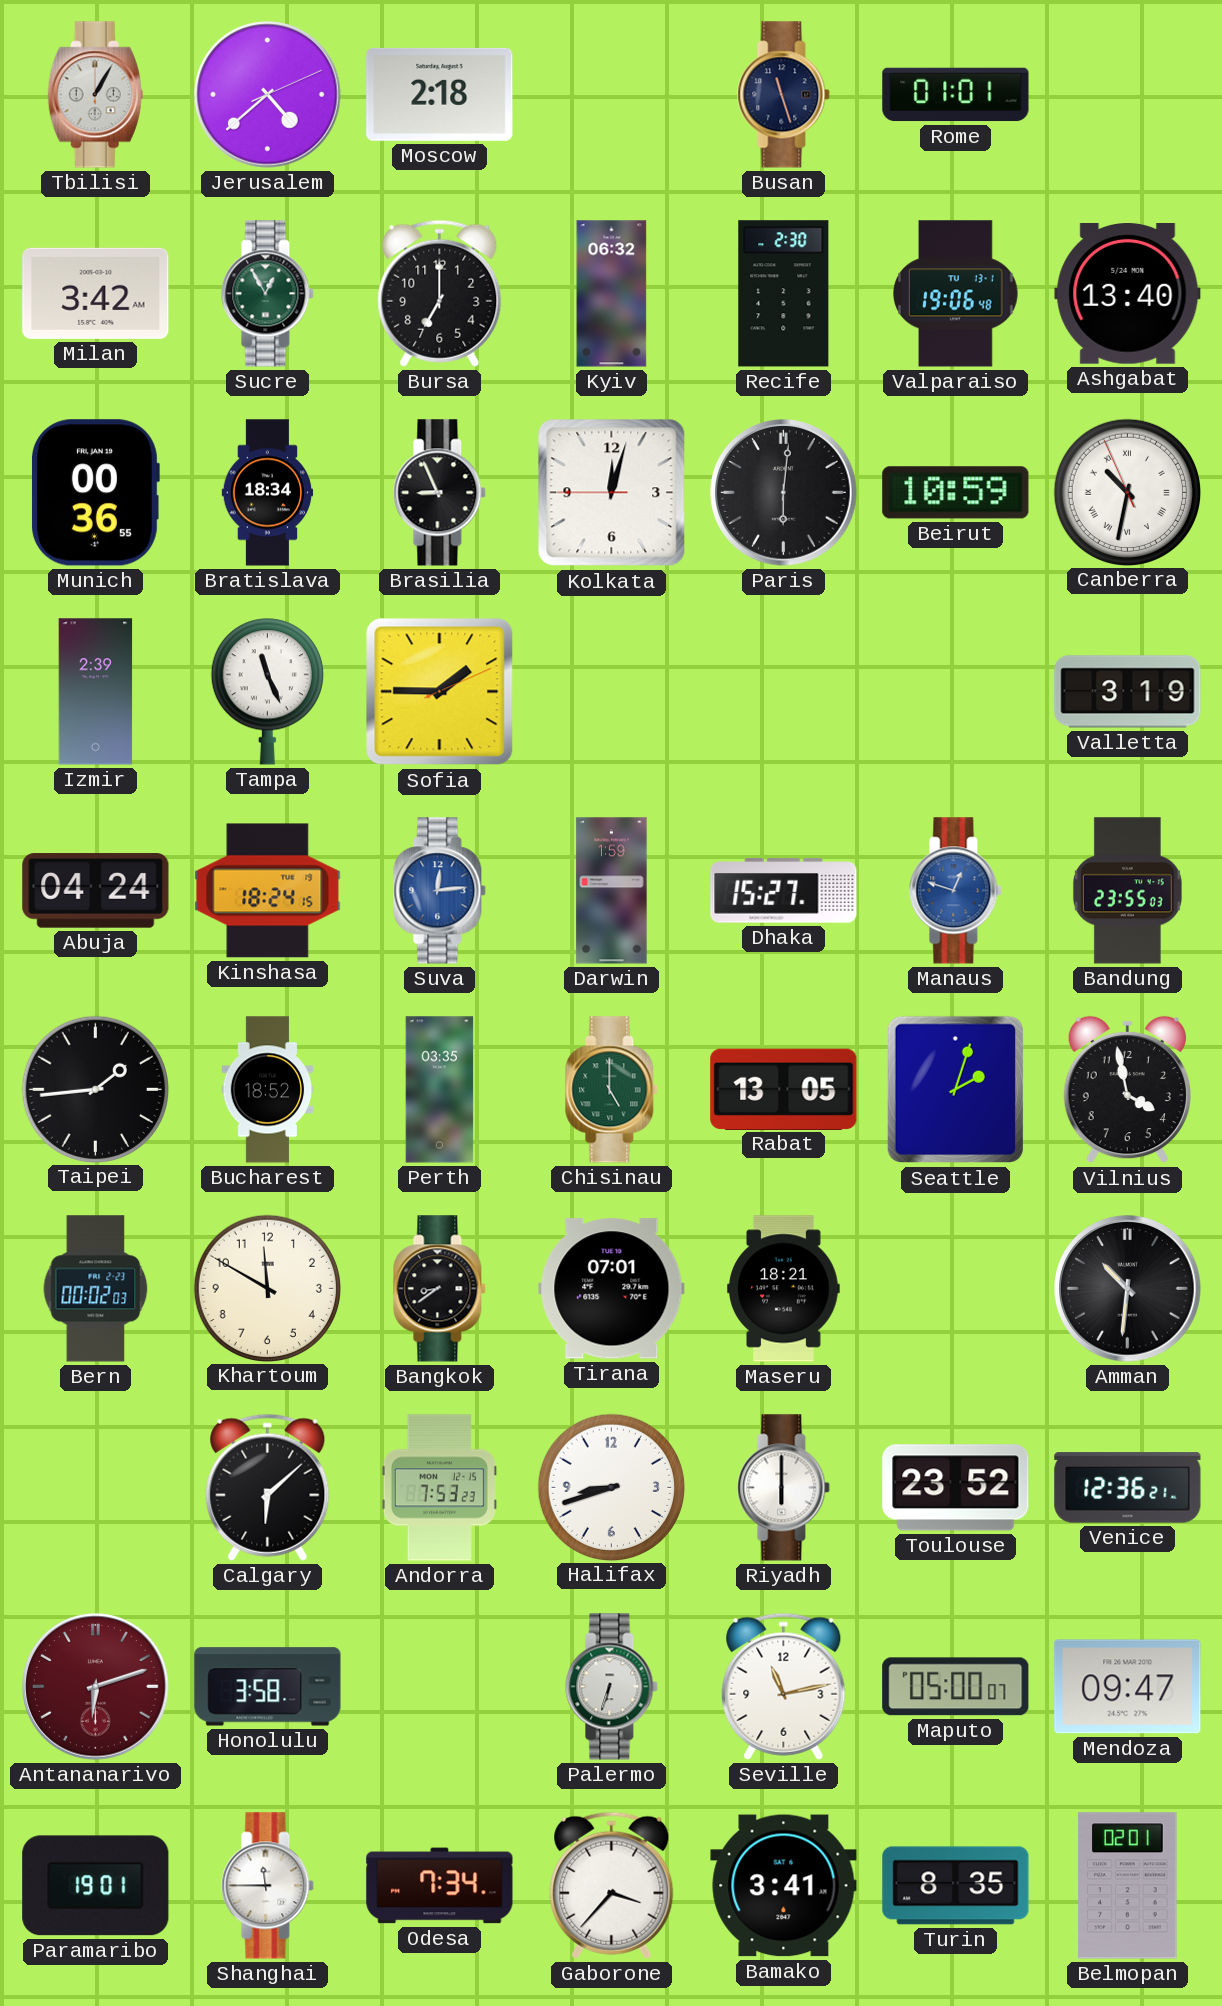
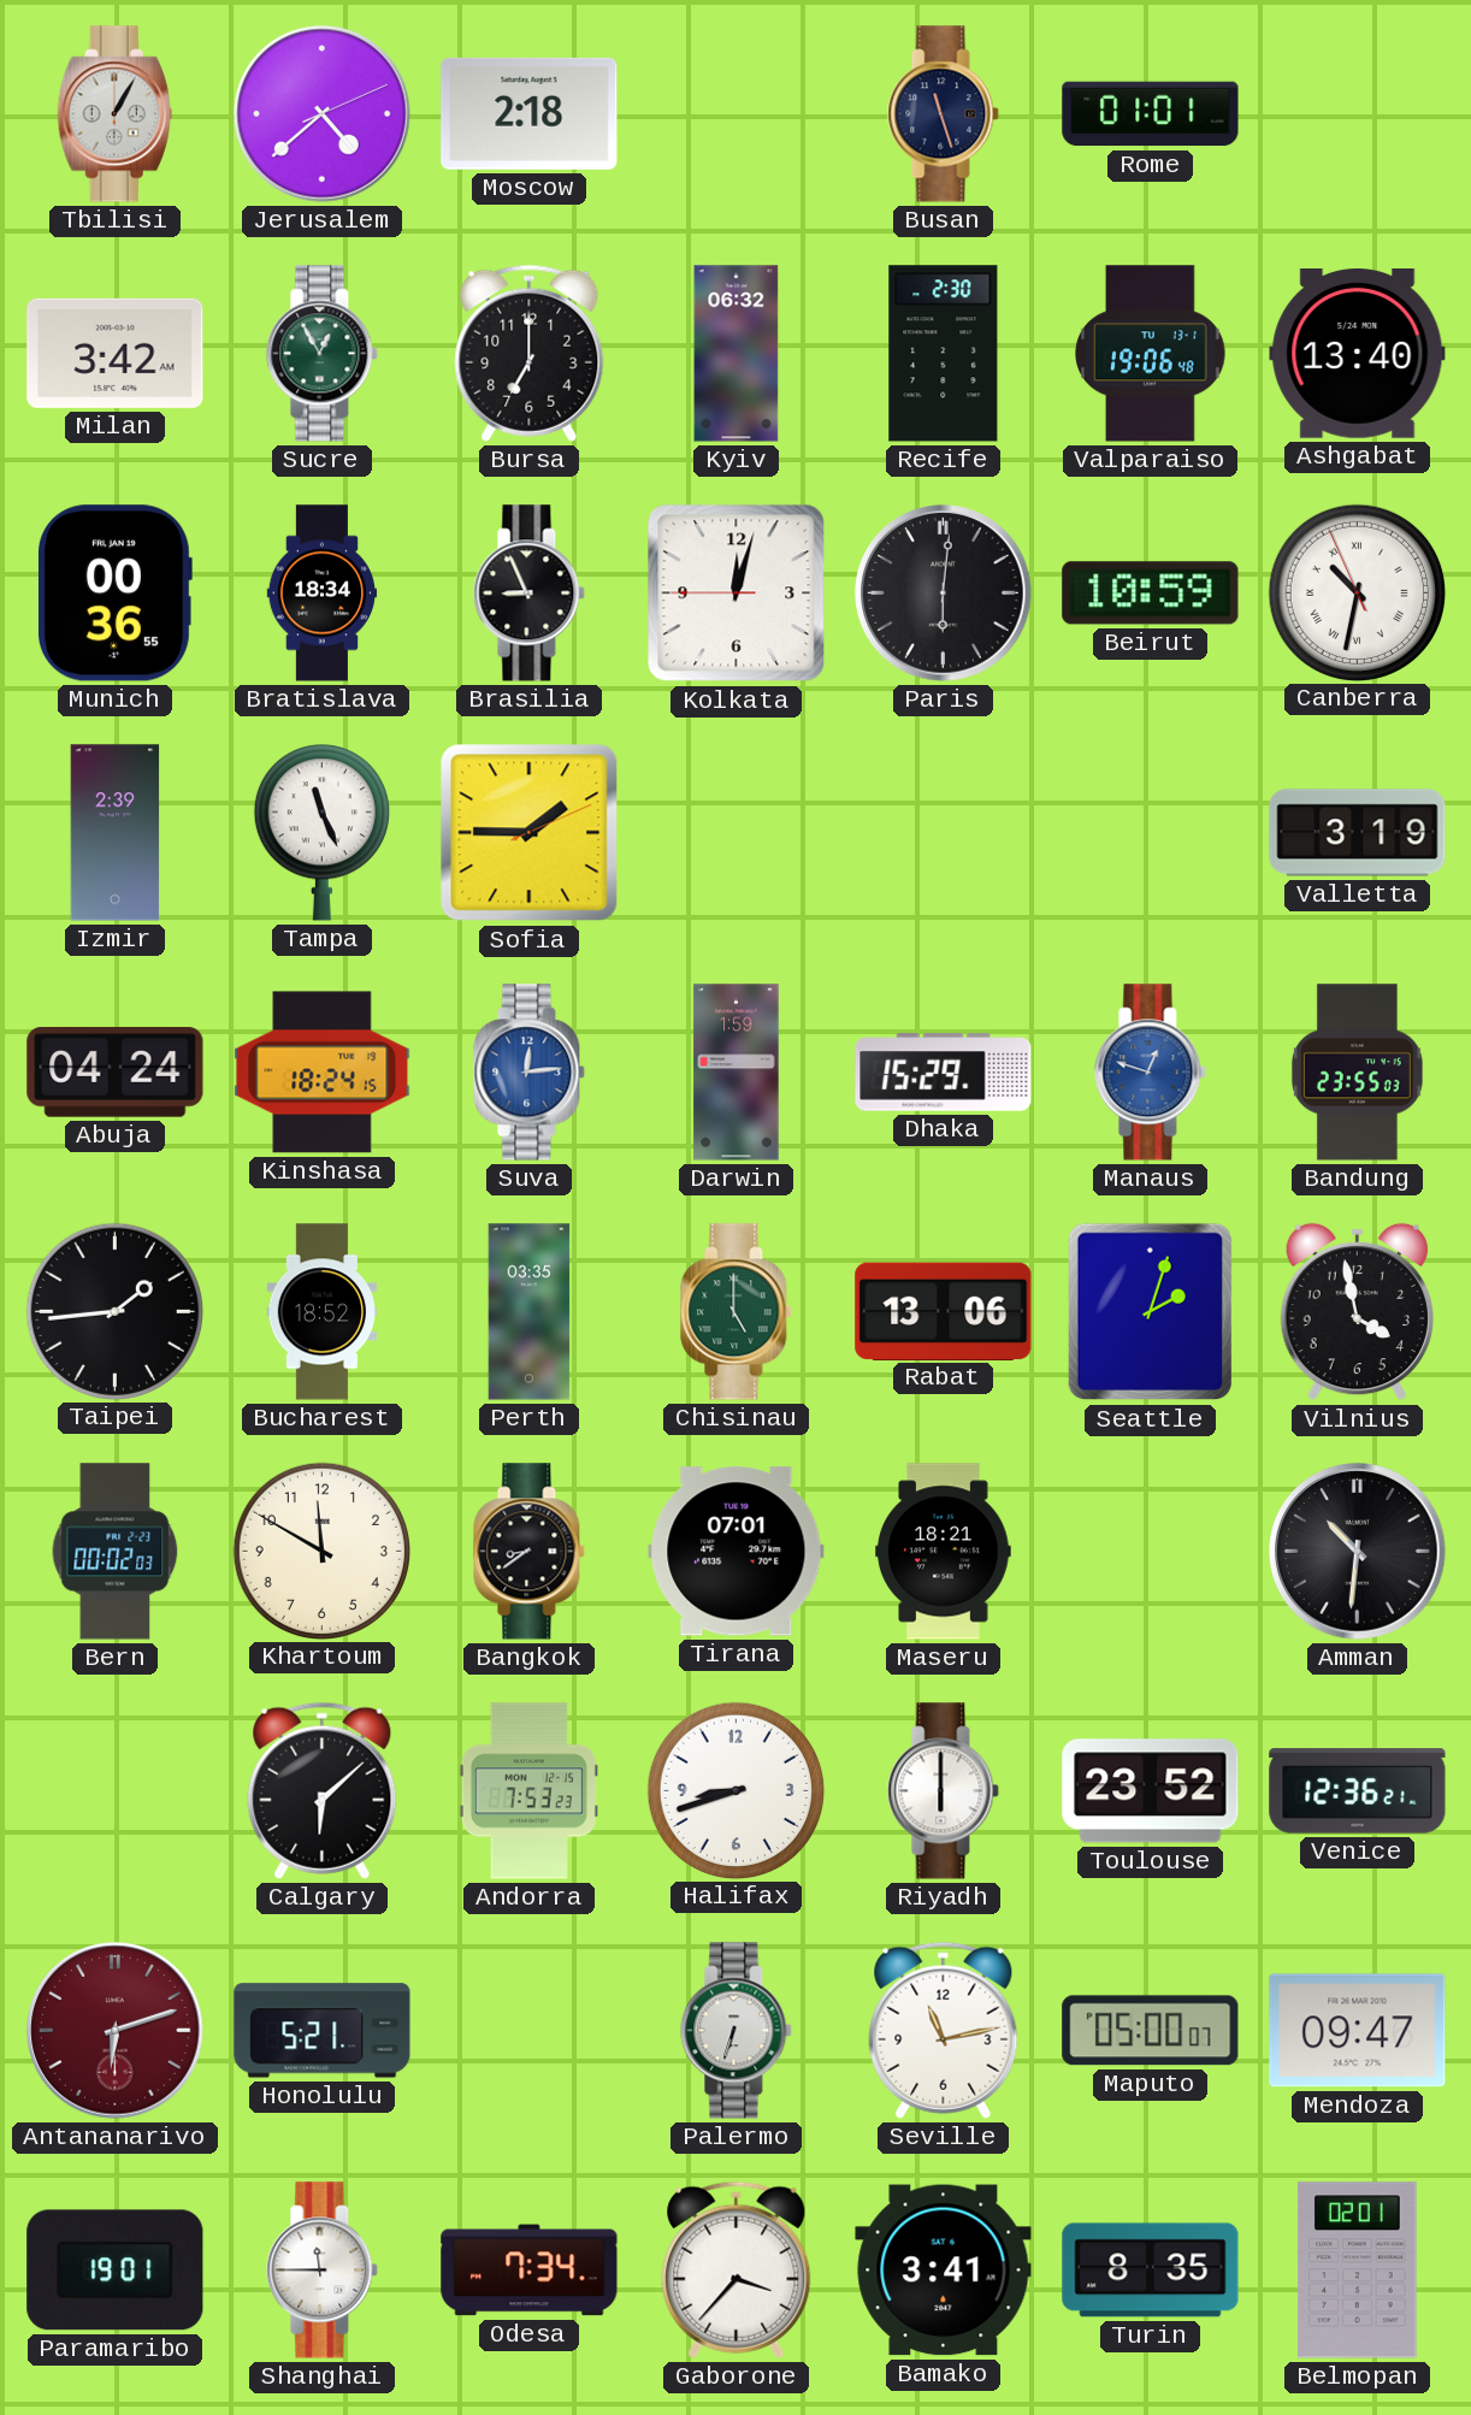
Dhaka: 15:27 -> 15:29 (944, 1073)
Rabat: 13:05 -> 13:06 (944, 1311)
Honolulu: 3:58 -> 5:21 (323, 2031)
